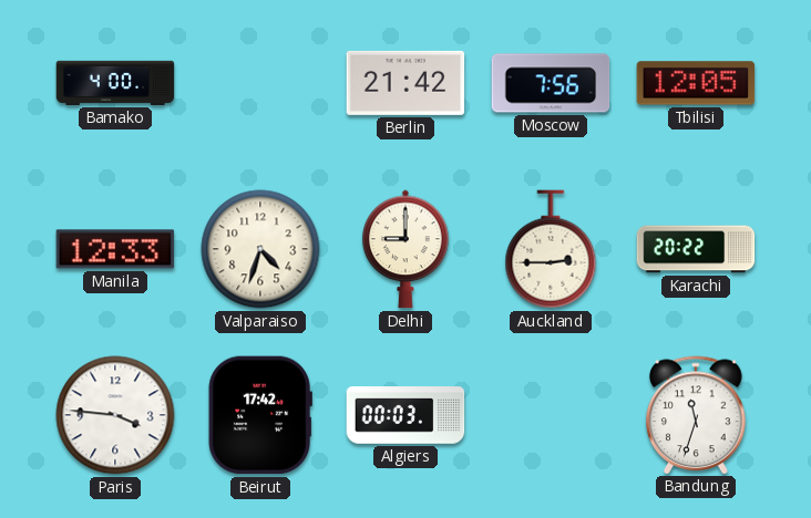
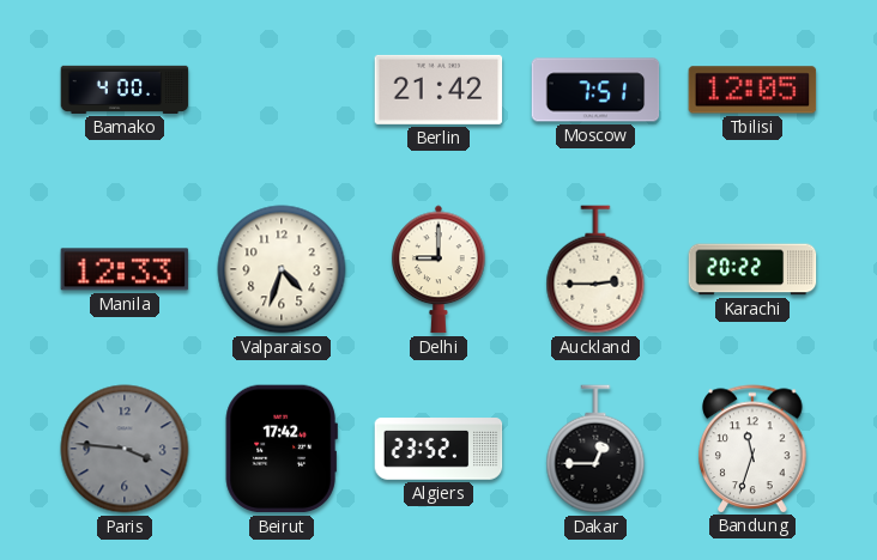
Moscow: 7:56 -> 7:51 (595, 90)
Paris dial: white -> grey (125, 449)
Algiers: 00:03 -> 23:52 (438, 449)
Dakar: none -> 12:45 (595, 449)
